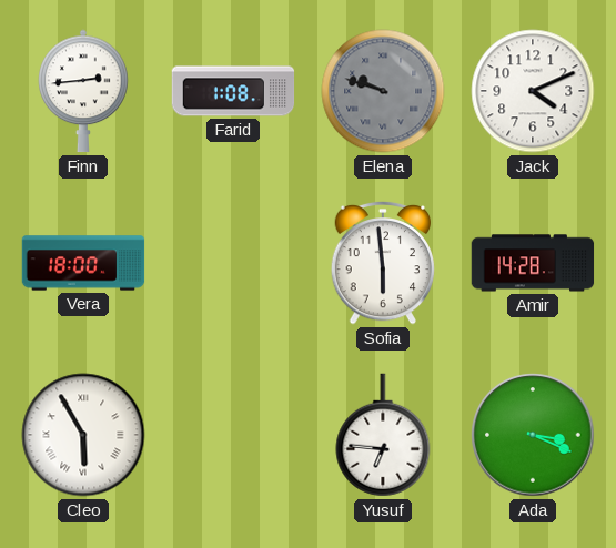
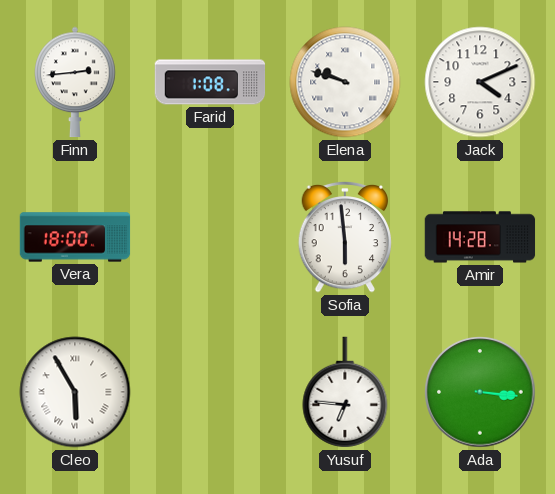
Elena dial: grey -> white (345, 82)
Ada: 3:19 -> 3:16 (480, 392)
